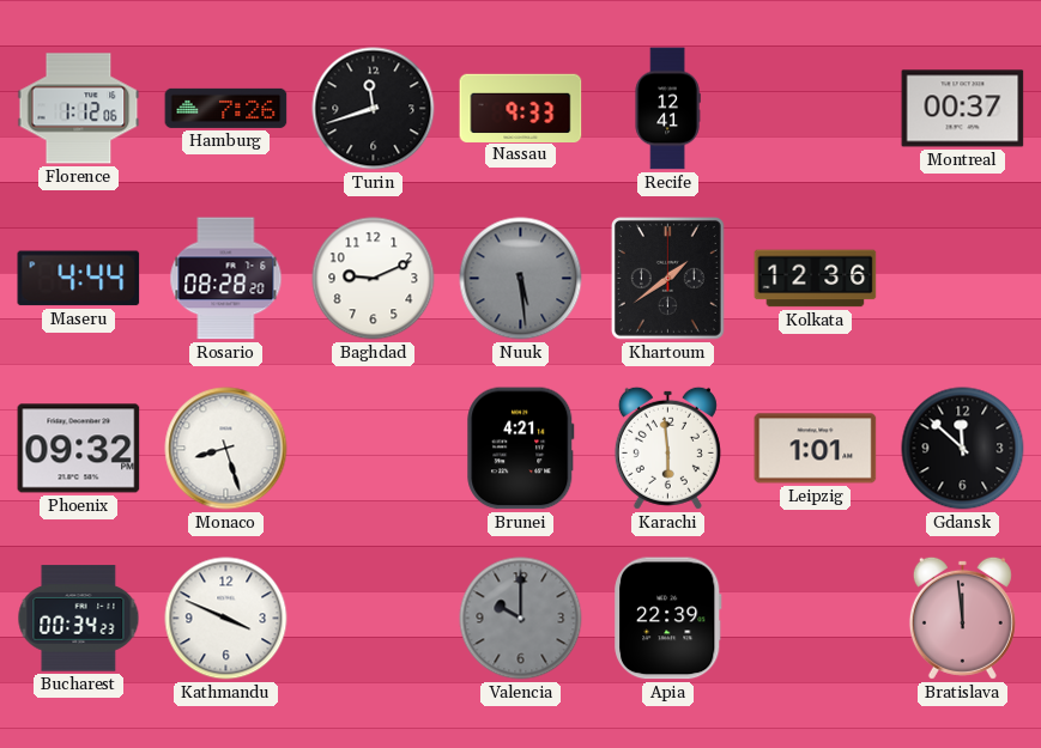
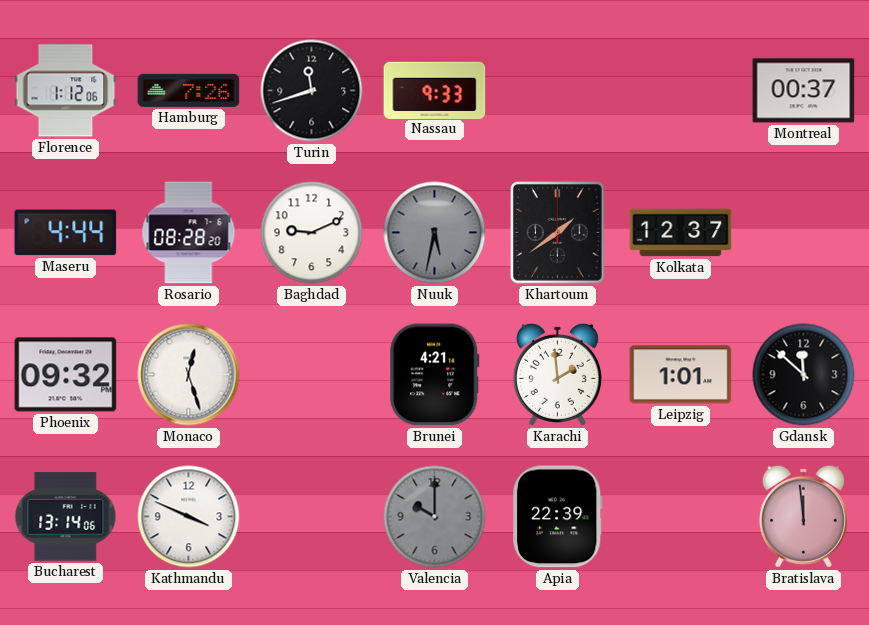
Recife: 12:41 -> none (667, 109)
Nuuk: 5:29 -> 5:32 (435, 233)
Kolkata: 12:36 -> 12:37 (681, 233)
Monaco: 8:27 -> 12:27 (189, 375)
Karachi: 5:59 -> 1:59 (557, 374)
Bucharest: 00:34 -> 13:14 (66, 517)
